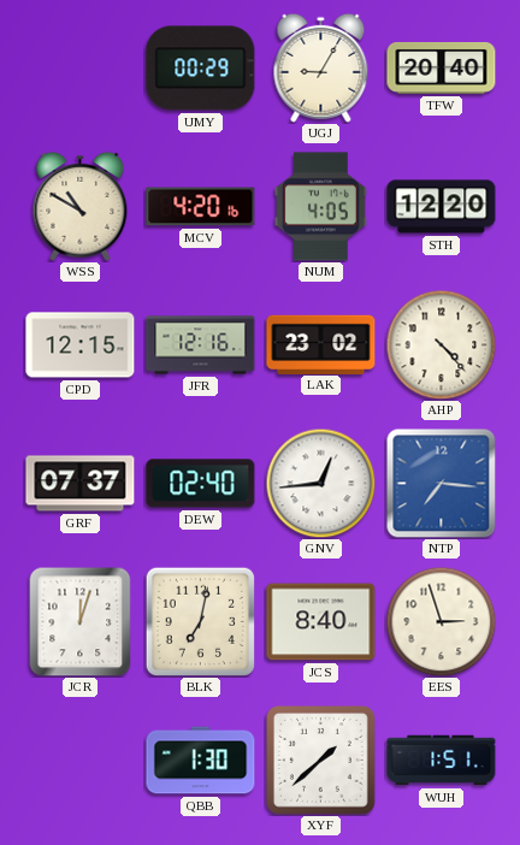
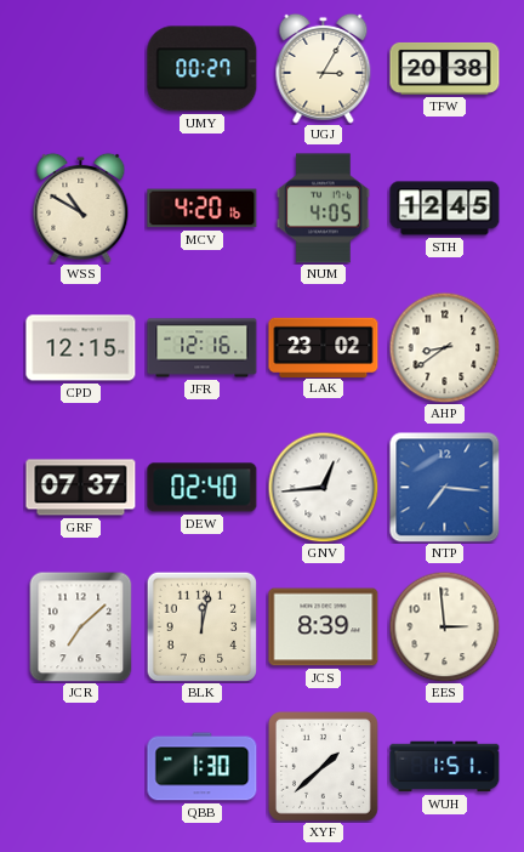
UMY: 00:29 -> 00:27 (203, 69)
UGJ: 9:05 -> 3:05 (324, 68)
TFW: 20:40 -> 20:38 (445, 68)
STH: 12:20 -> 12:45 (445, 209)
AHP: 4:23 -> 8:39 (444, 347)
JCR: 12:03 -> 7:08 (81, 626)
BLK: 7:02 -> 12:02 (201, 626)
JCS: 8:40 -> 8:39 (324, 627)
EES: 2:57 -> 2:59 (444, 626)
